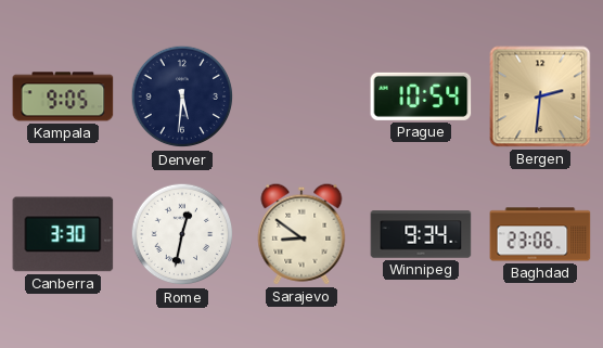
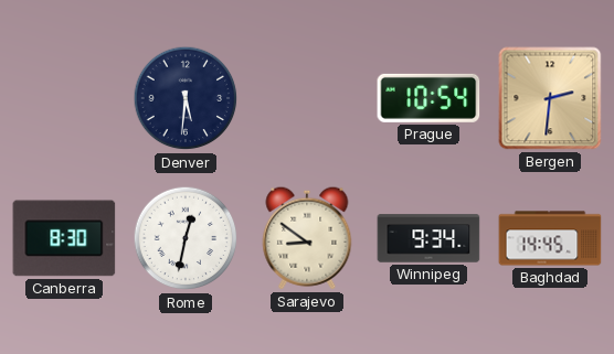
Kampala: 9:05 -> none (63, 96)
Canberra: 3:30 -> 8:30 (64, 238)
Baghdad: 23:06 -> 14:45 (550, 238)
